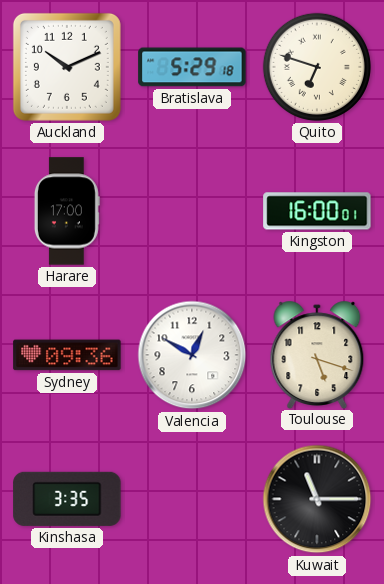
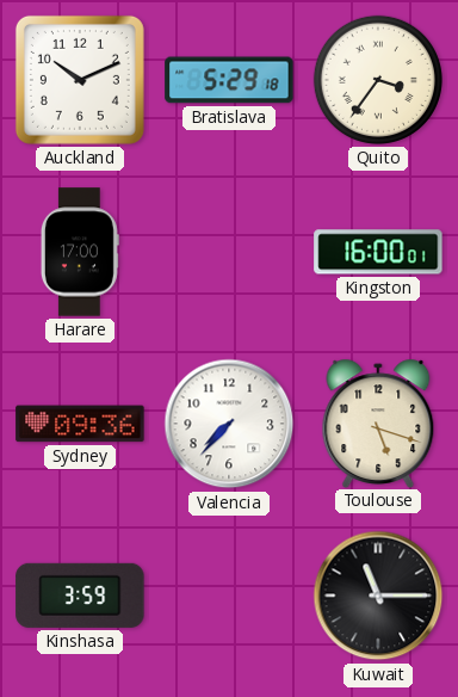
Quito: 6:48 -> 3:36 (378, 80)
Valencia: 12:50 -> 7:37 (229, 424)
Kinshasa: 3:35 -> 3:59 (80, 596)
